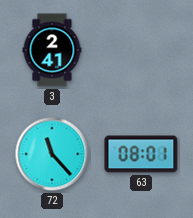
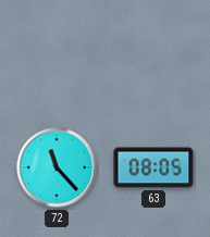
3: 2:41 -> none (52, 50)
63: 08:01 -> 08:05 (153, 167)
